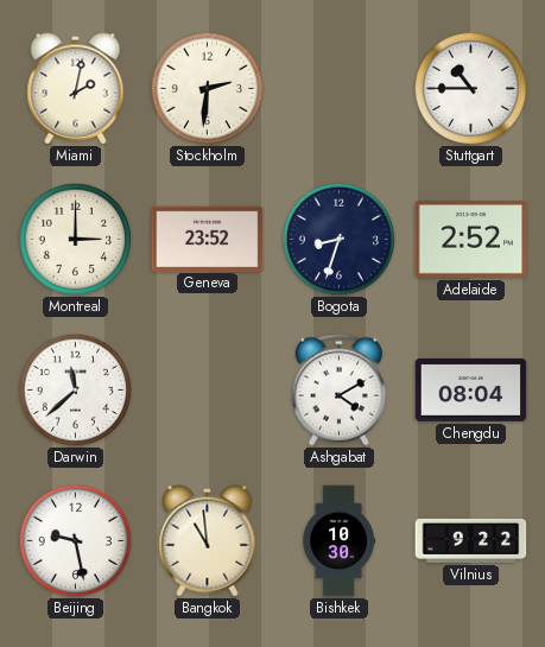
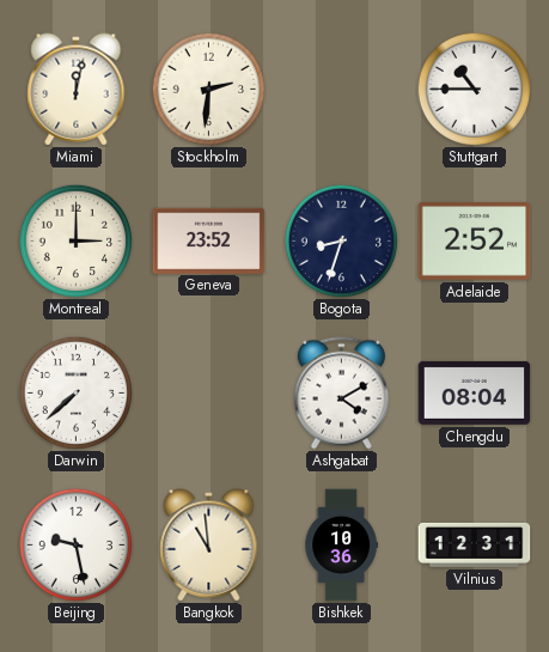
Miami: 2:02 -> 12:02 (77, 90)
Darwin: 11:38 -> 7:38 (75, 392)
Bishkek: 10:30 -> 10:36 (341, 546)
Vilnius: 9:22 -> 12:31 (475, 544)
